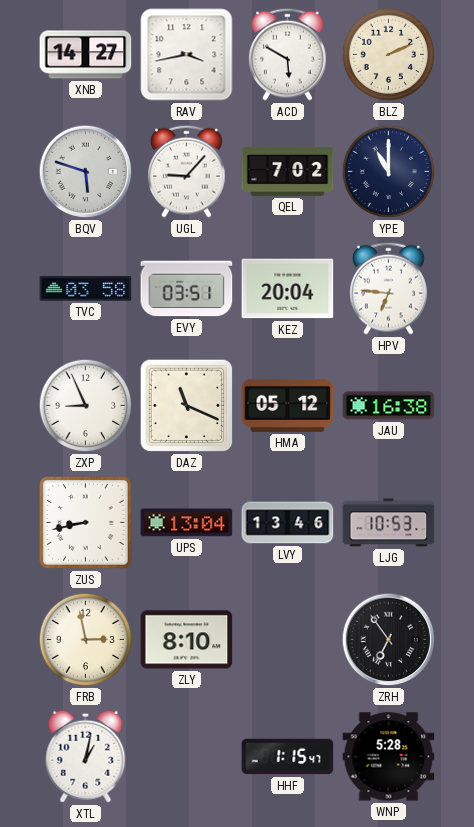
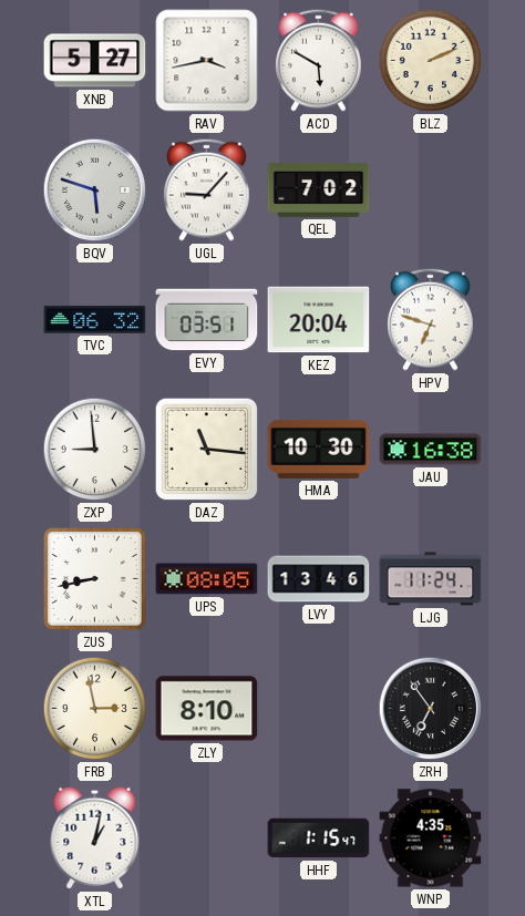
XNB: 14:27 -> 5:27 (95, 61)
YPE: 11:00 -> none (389, 172)
TVC: 03:58 -> 06:32 (95, 320)
HPV: 6:46 -> 6:48 (431, 319)
ZXP: 8:56 -> 8:59 (95, 450)
DAZ: 11:19 -> 11:16 (207, 450)
HMA: 05:12 -> 10:30 (319, 449)
UPS: 13:04 -> 08:05 (207, 579)
LJG: 10:53 -> 11:24 (431, 579)
WNP: 5:28 -> 4:35 (431, 838)
